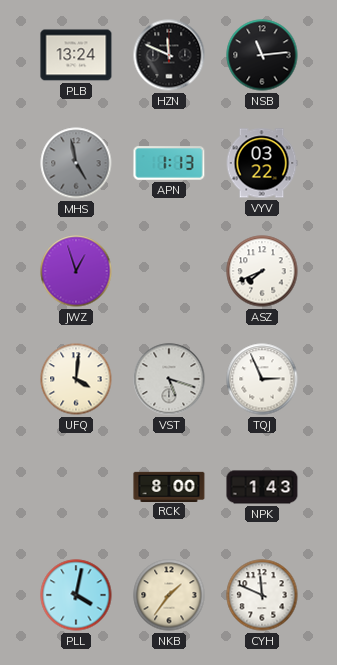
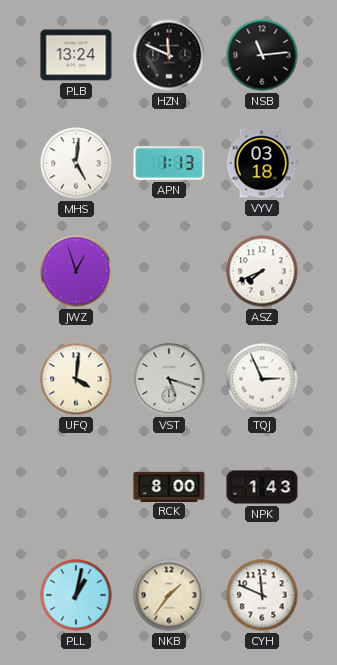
MHS: 4:58 -> 5:01 (76, 163)
MHS dial: grey -> white (76, 163)
VYV: 03:22 -> 03:18 (262, 163)
PLL: 4:02 -> 1:02 (76, 595)
